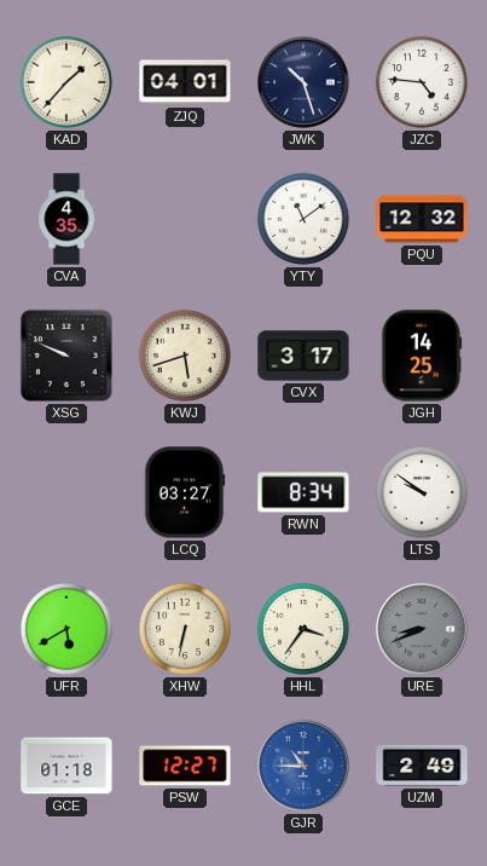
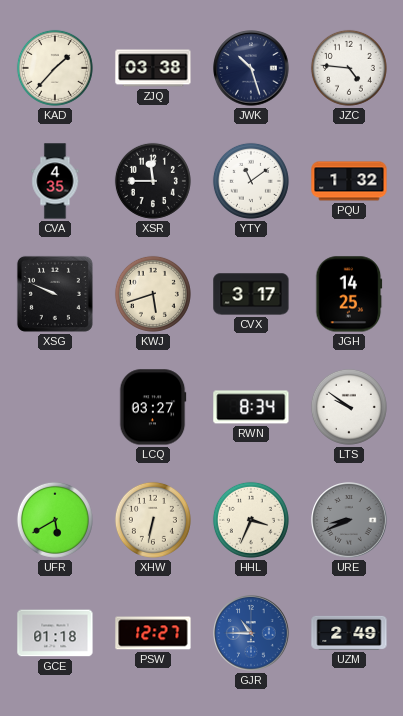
ZJQ: 04:01 -> 03:38 (153, 68)
XSR: none -> 11:45 (153, 181)
PQU: 12:32 -> 1:32 (349, 181)
HHL: 3:36 -> 3:34 (251, 520)
